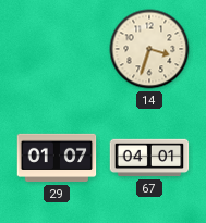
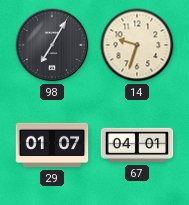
98: none -> 7:05 (52, 45)
14: 3:33 -> 9:33 (137, 45)
